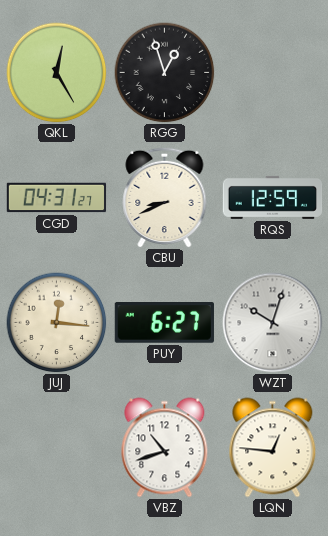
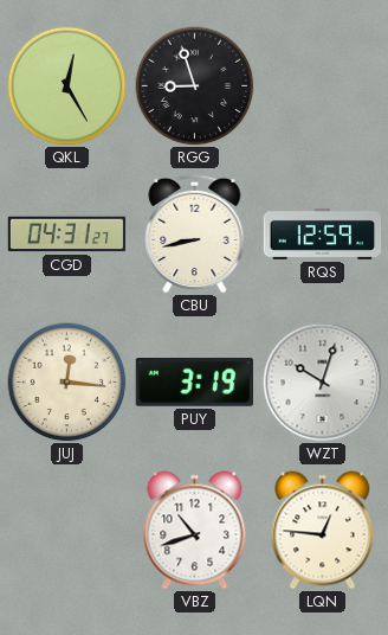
RGG: 12:57 -> 8:57 (195, 86)
CBU: 8:41 -> 8:43 (195, 233)
PUY: 6:27 -> 3:19 (194, 383)
